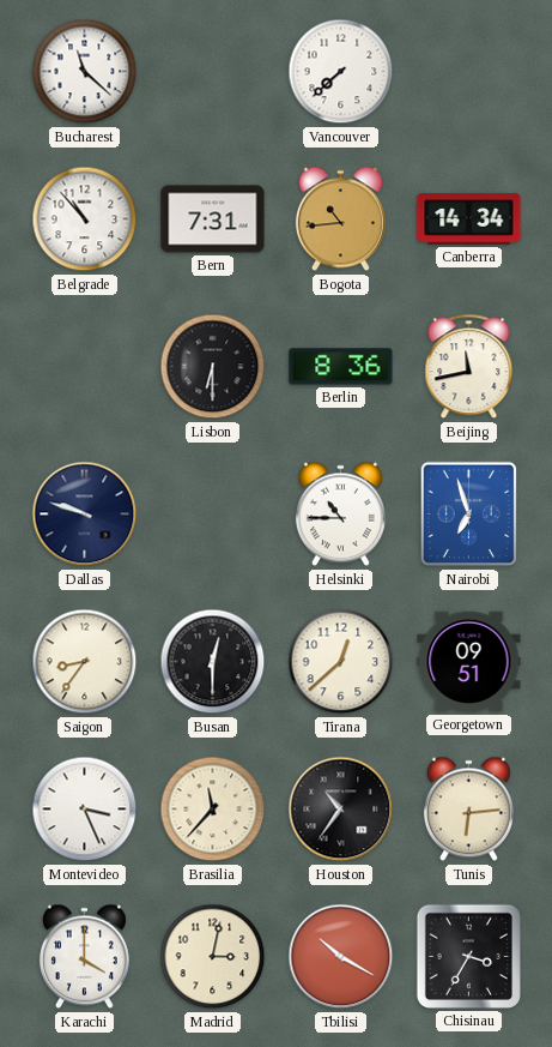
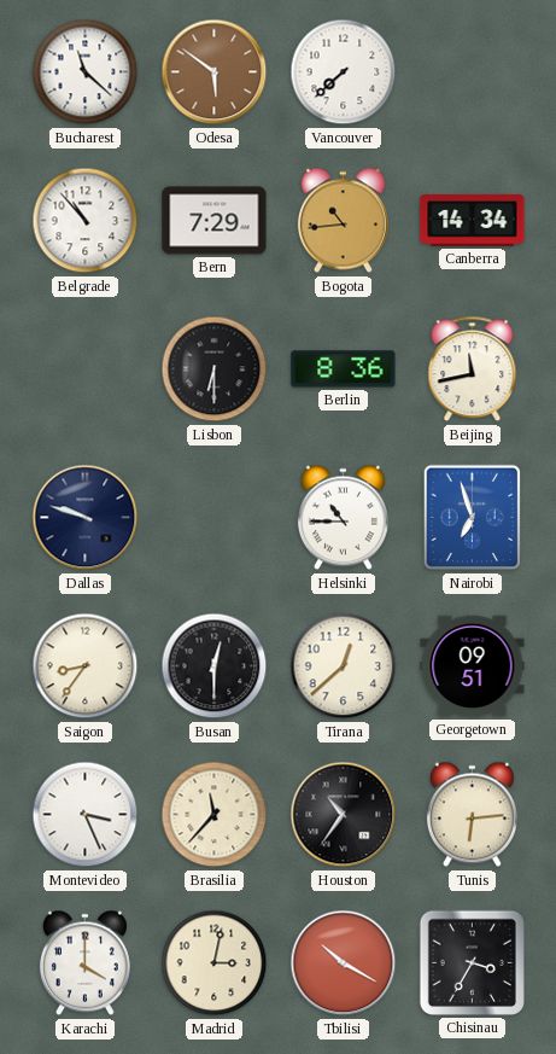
Odesa: none -> 5:51 (215, 72)
Bern: 7:31 -> 7:29 (215, 221)
